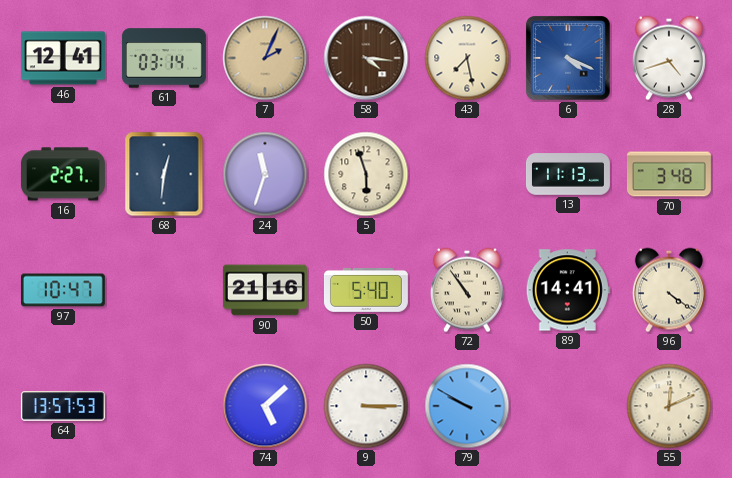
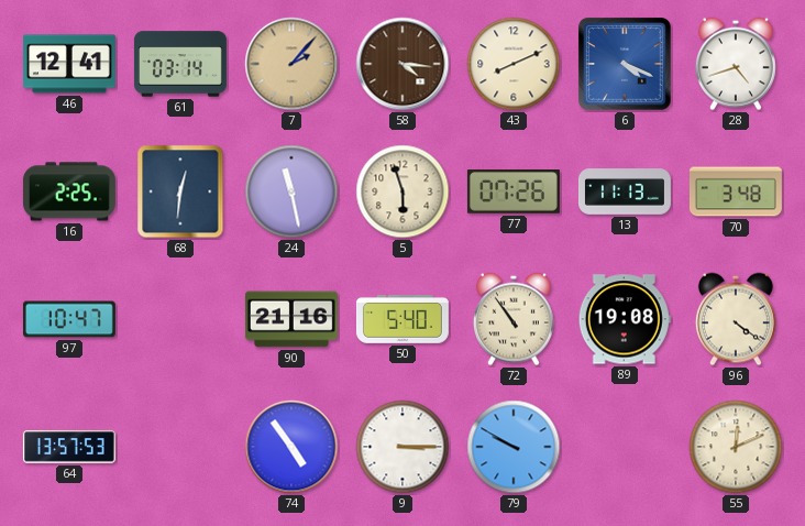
7: 2:04 -> 2:07 (291, 64)
43: 7:28 -> 8:11 (514, 64)
16: 2:27 -> 2:25 (69, 191)
24: 11:33 -> 11:28 (291, 191)
77: none -> 07:26 (514, 191)
89: 14:41 -> 19:08 (625, 319)
74: 5:08 -> 4:54 (291, 447)
